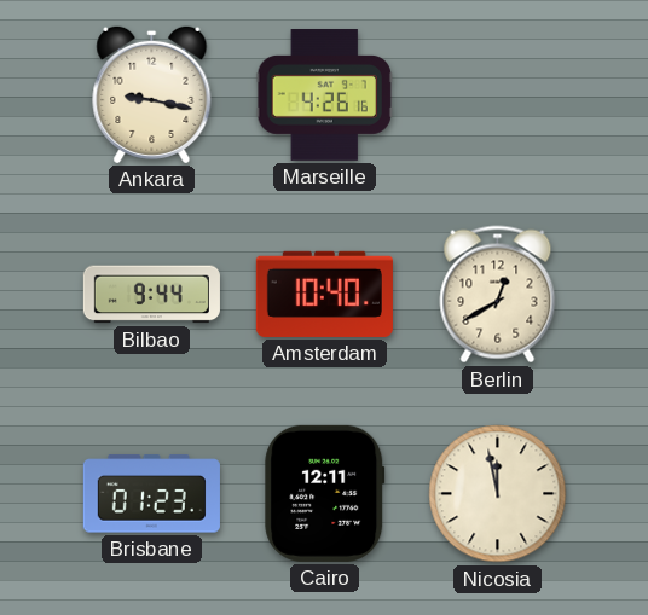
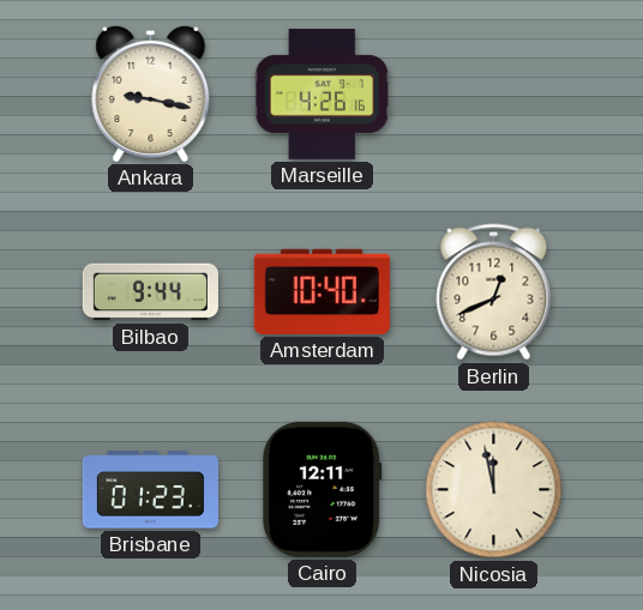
Berlin: 12:40 -> 12:41 (494, 292)
